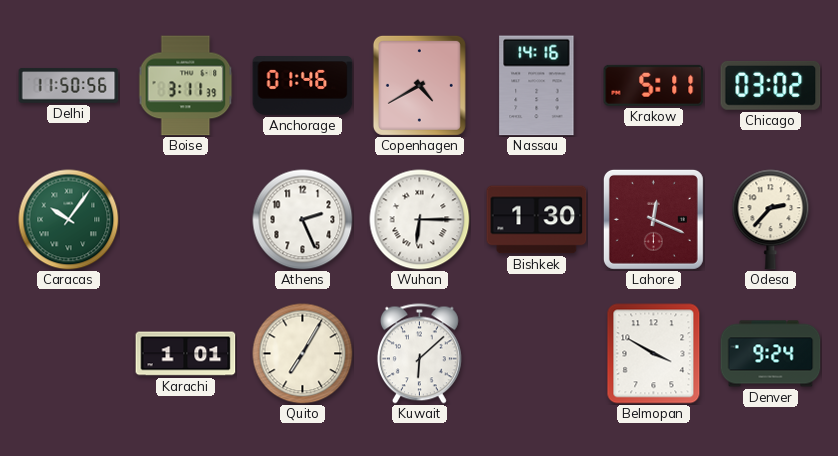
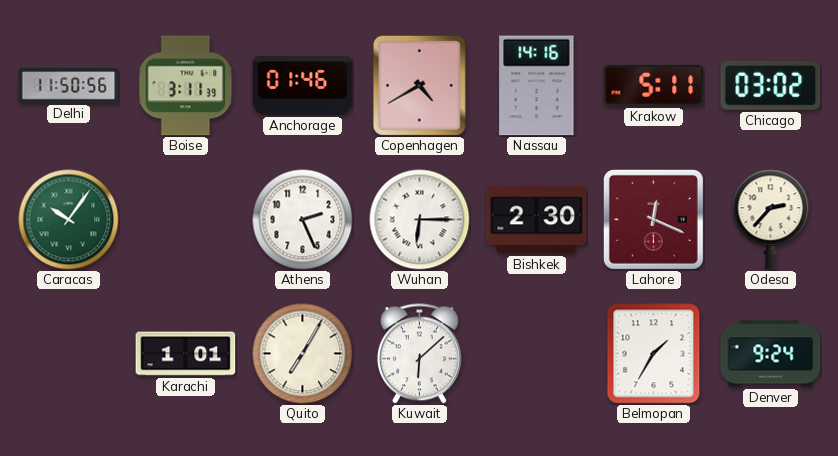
Bishkek: 1:30 -> 2:30 (537, 220)
Belmopan: 3:50 -> 1:35 (654, 354)
